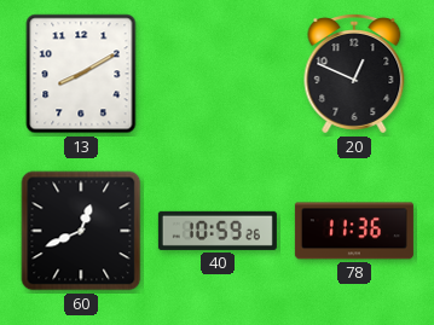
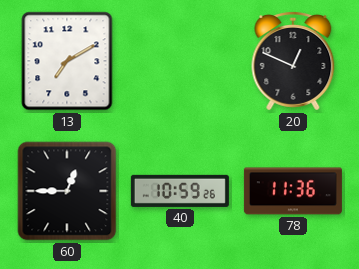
13: 8:10 -> 7:10 (67, 61)
60: 12:41 -> 12:45 (67, 191)
